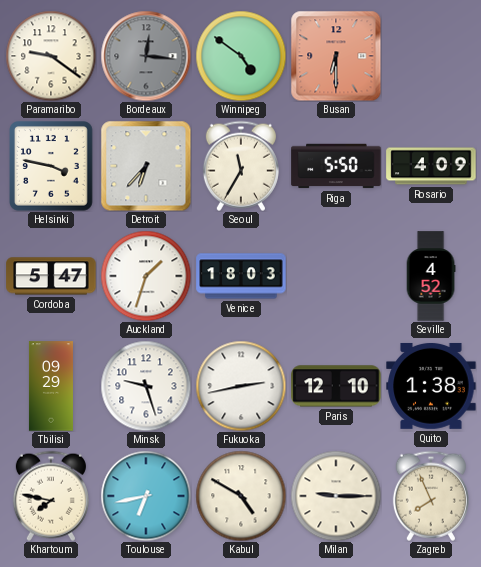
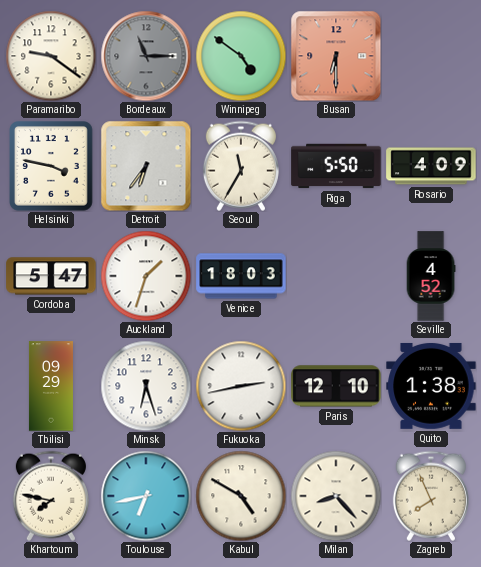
Bordeaux: 12:16 -> 11:15 (146, 56)
Detroit: 6:37 -> 6:36 (146, 166)
Minsk: 9:27 -> 6:27 (146, 386)
Milan: 9:15 -> 8:23 (336, 496)
